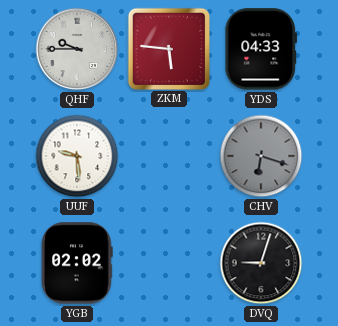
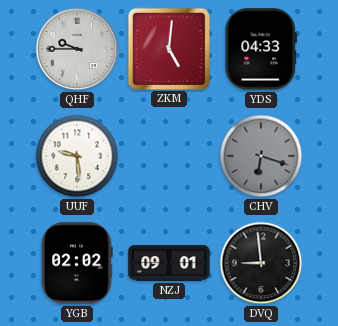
ZKM: 5:46 -> 5:01 (168, 48)
NZJ: none -> 09:01 (169, 264)
DVQ: 9:03 -> 8:59 (261, 263)
